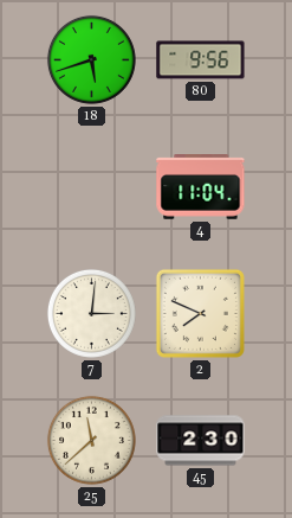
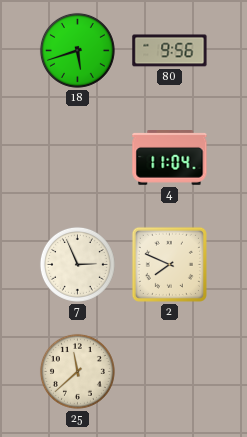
7: 3:01 -> 2:56 (77, 264)
45: 2:30 -> none (201, 441)
